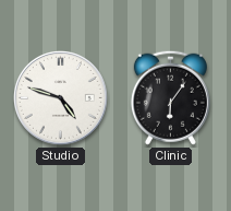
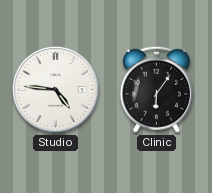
Studio: 4:48 -> 4:46 (55, 89)
